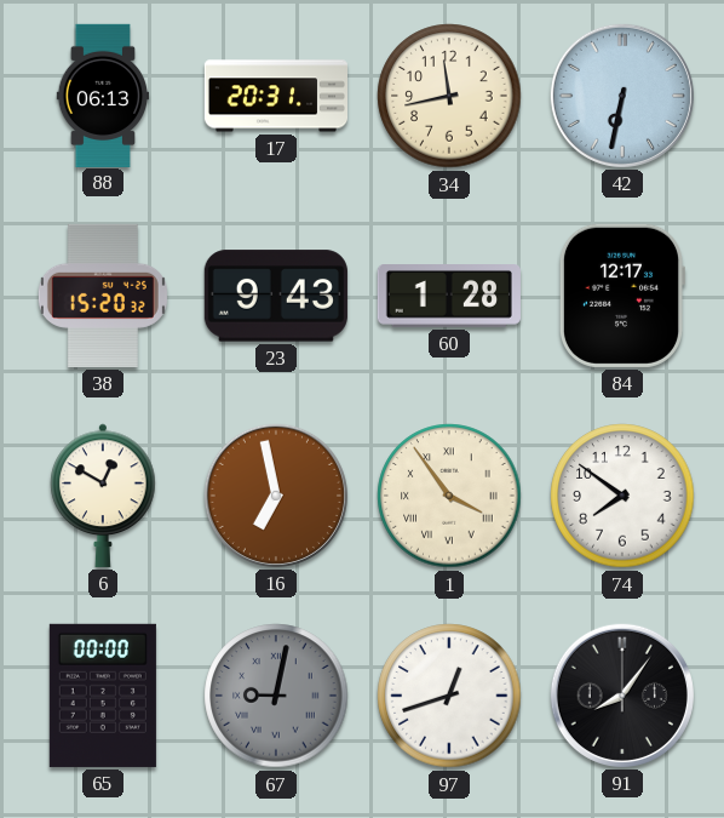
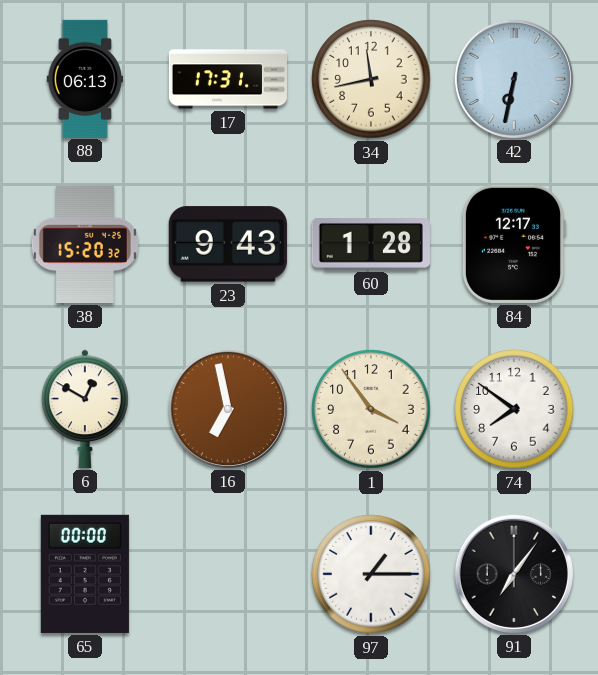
17: 20:31 -> 17:31 (227, 79)
1 numerals: Roman -> Arabic (371, 409)
67: 9:02 -> none (276, 696)
97: 12:42 -> 1:15 (371, 574)
91: 8:06 -> 7:06 (514, 574)
